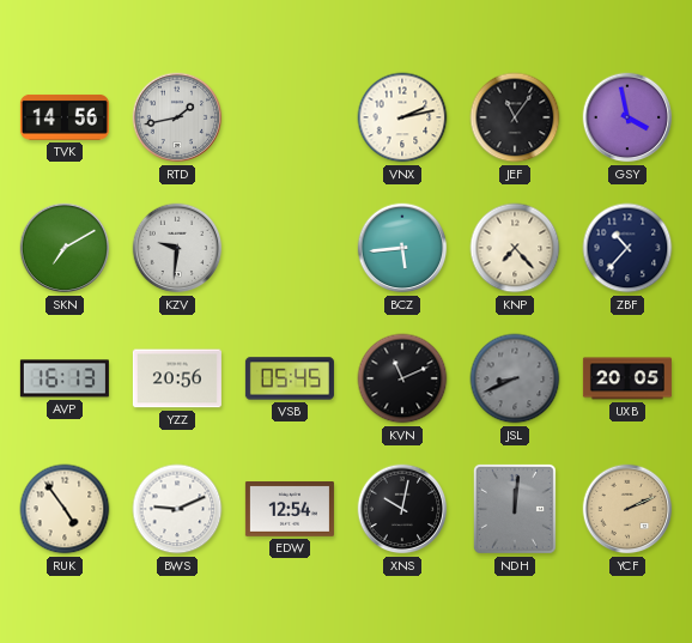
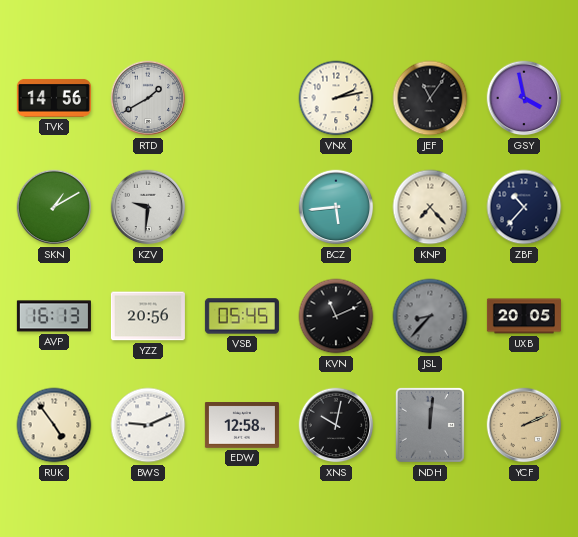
RTD: 1:43 -> 1:40 (148, 98)
SKN: 7:10 -> 1:10 (54, 207)
JSL: 8:41 -> 8:37 (430, 316)
EDW: 12:54 -> 12:58 (242, 426)
